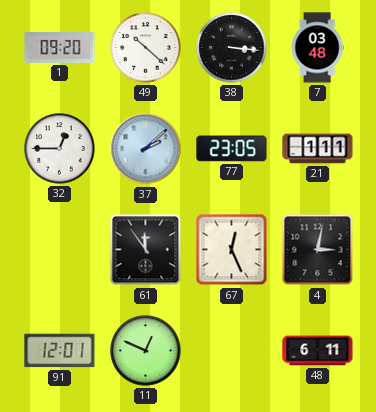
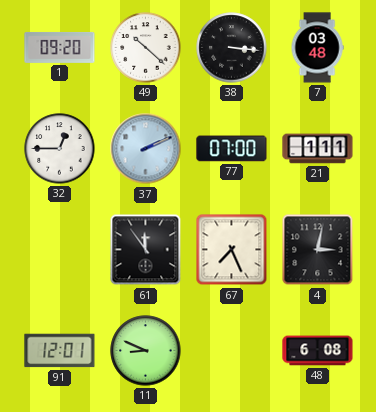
37: 2:08 -> 2:11 (146, 149)
77: 23:05 -> 07:00 (232, 149)
67: 12:26 -> 7:26 (232, 250)
11: 12:49 -> 8:49 (146, 351)
48: 6:11 -> 6:08 (318, 351)
